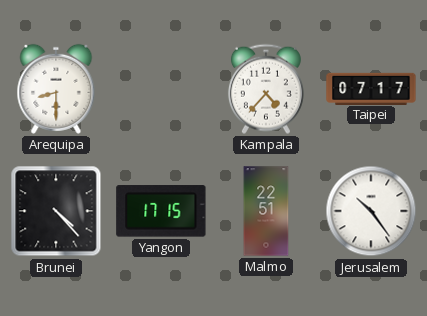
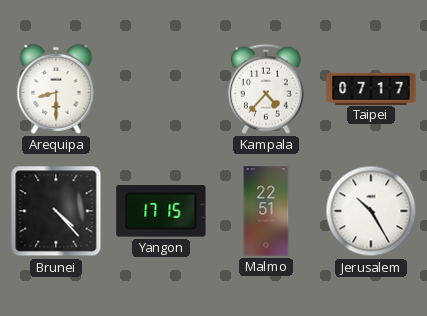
Jerusalem: 10:24 -> 10:25 (371, 211)
